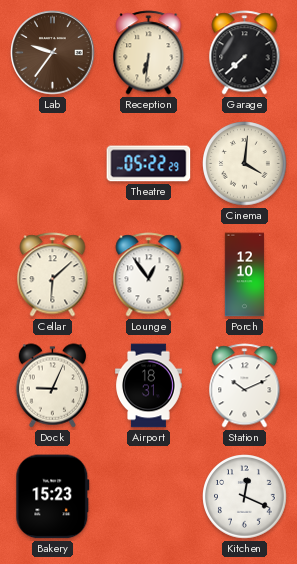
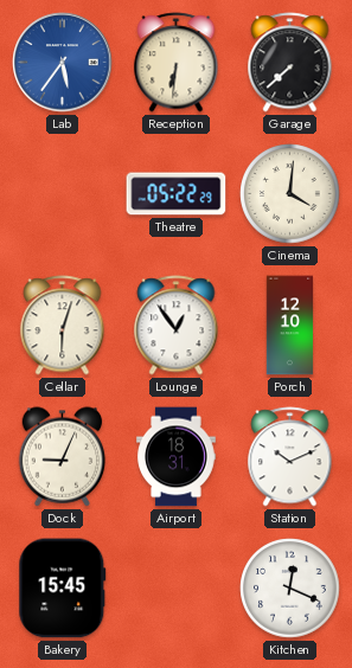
Lab: 9:36 -> 5:36 (63, 63)
Lab dial: brown -> blue (63, 63)
Cellar: 6:08 -> 6:03 (63, 326)
Bakery: 15:23 -> 15:45 (63, 589)
